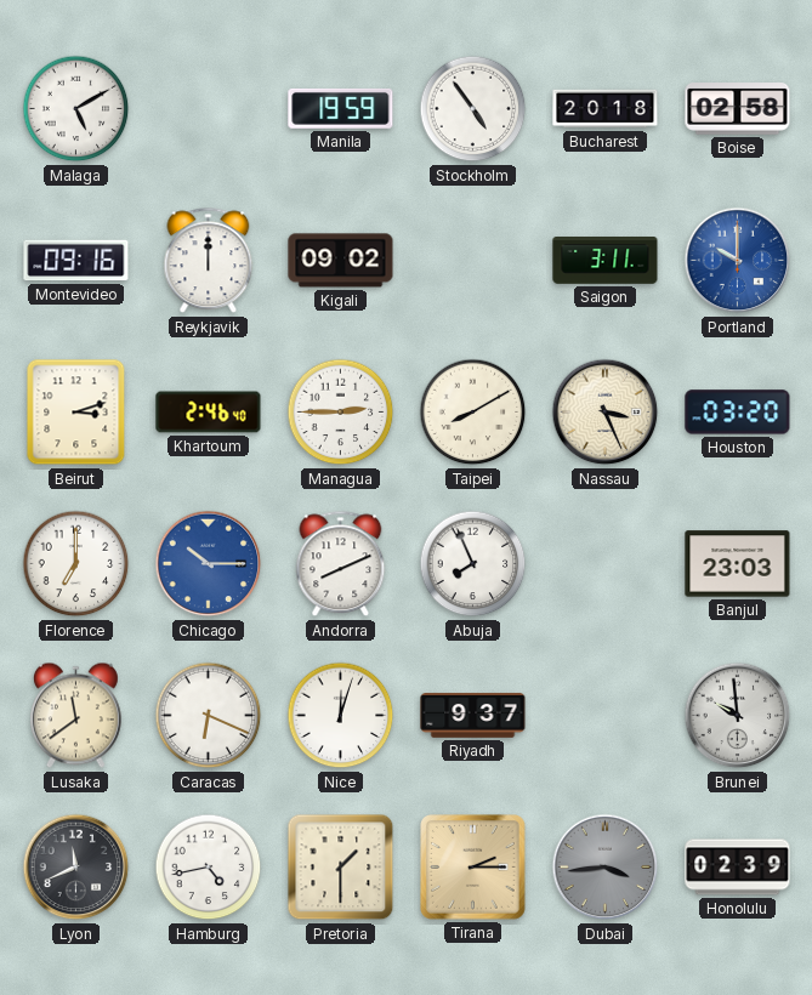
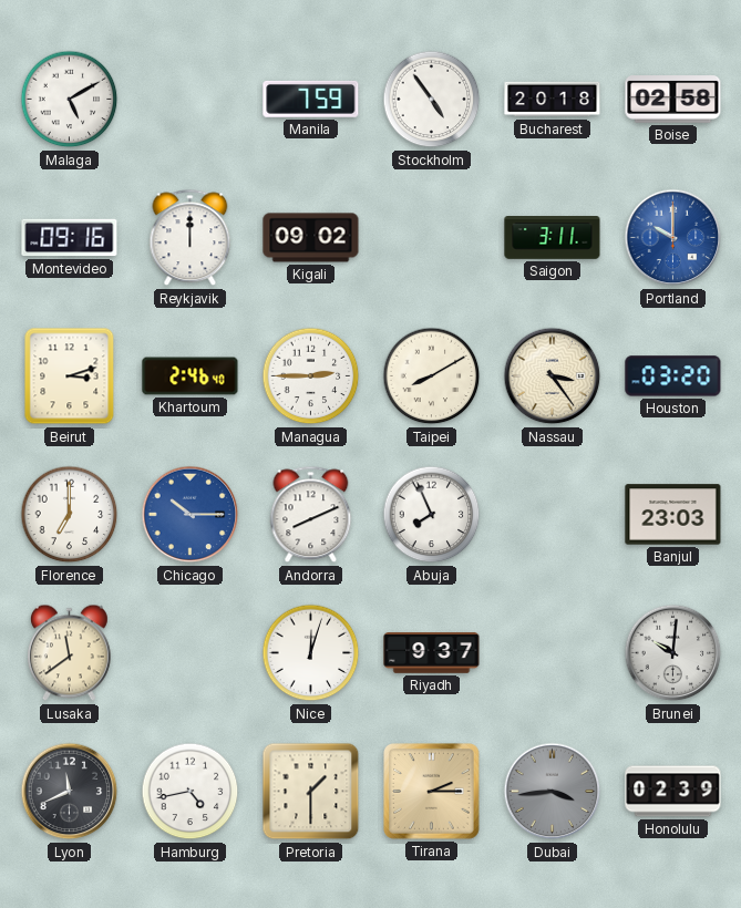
Manila: 19:59 -> 7:59 (311, 99)
Nassau: 3:26 -> 3:24 (553, 376)
Caracas: 6:19 -> none (209, 716)
Brunei: 9:59 -> 10:01 (673, 653)
